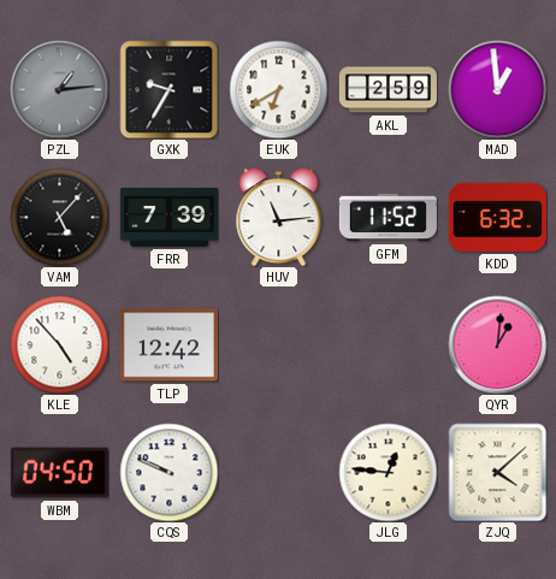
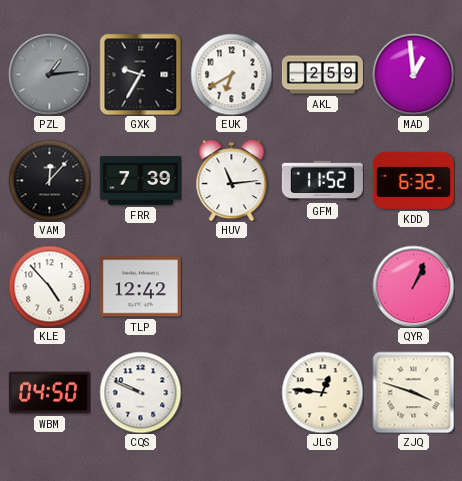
VAM: 5:07 -> 12:07 (49, 180)
QYR: 1:01 -> 1:04 (413, 286)
ZJQ: 4:08 -> 3:48 (413, 392)
